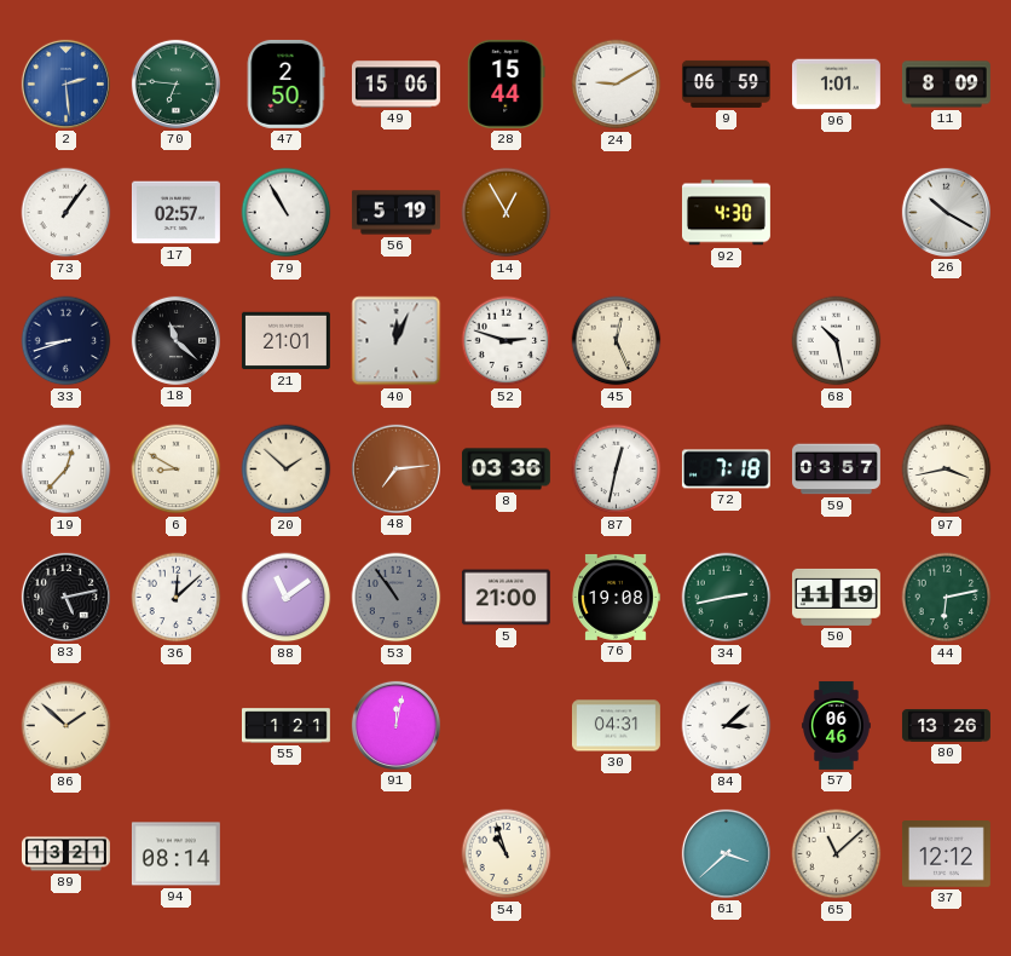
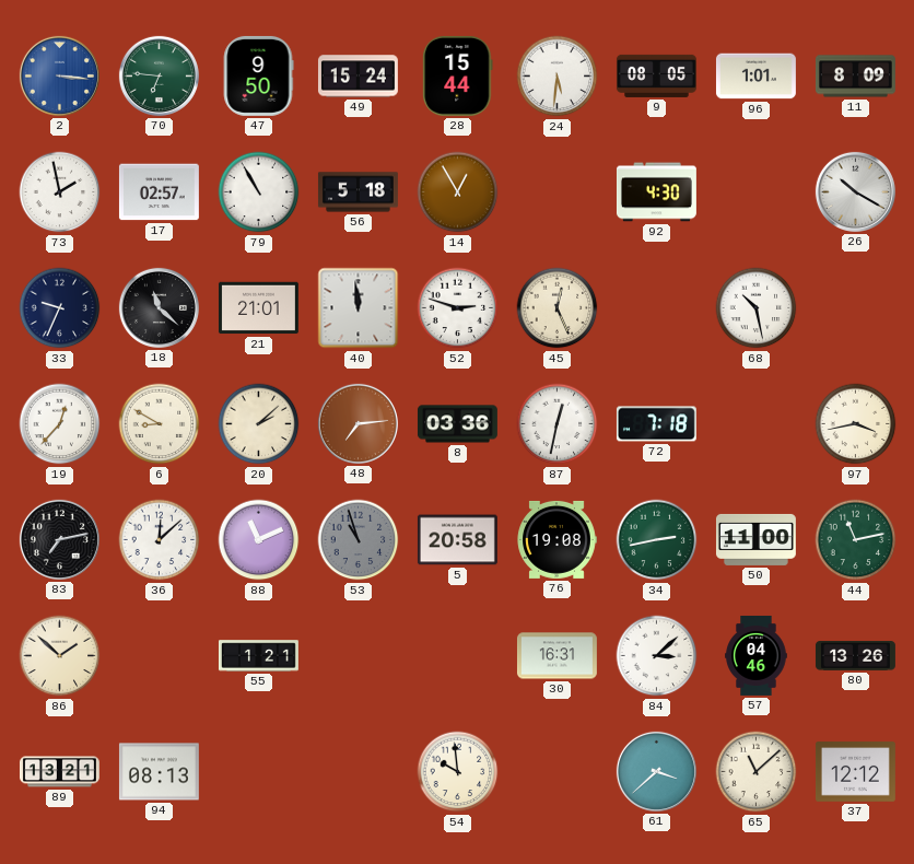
2: 2:29 -> 3:16 (59, 75)
47: 2:50 -> 9:50 (258, 75)
49: 15:06 -> 15:24 (358, 77)
24: 9:10 -> 5:31 (558, 77)
9: 06:59 -> 08:05 (656, 75)
73: 1:06 -> 1:58 (60, 192)
56: 5:19 -> 5:18 (358, 192)
33: 8:42 -> 9:34 (60, 308)
40: 12:04 -> 11:59 (359, 308)
20: 1:52 -> 2:08 (259, 424)
59: 03:57 -> none (836, 470)
83: 5:13 -> 7:13 (59, 539)
88: 11:09 -> 11:11 (259, 540)
53: 10:54 -> 10:57 (359, 540)
5: 21:00 -> 20:58 (457, 540)
50: 11:19 -> 11:00 (755, 539)
44: 6:13 -> 11:13 (856, 540)
91: 12:02 -> none (395, 725)
30: 04:31 -> 16:31 (556, 656)
57: 06:46 -> 04:46 (757, 656)
94: 08:14 -> 08:13 (159, 772)
54: 10:57 -> 9:59 (458, 772)
